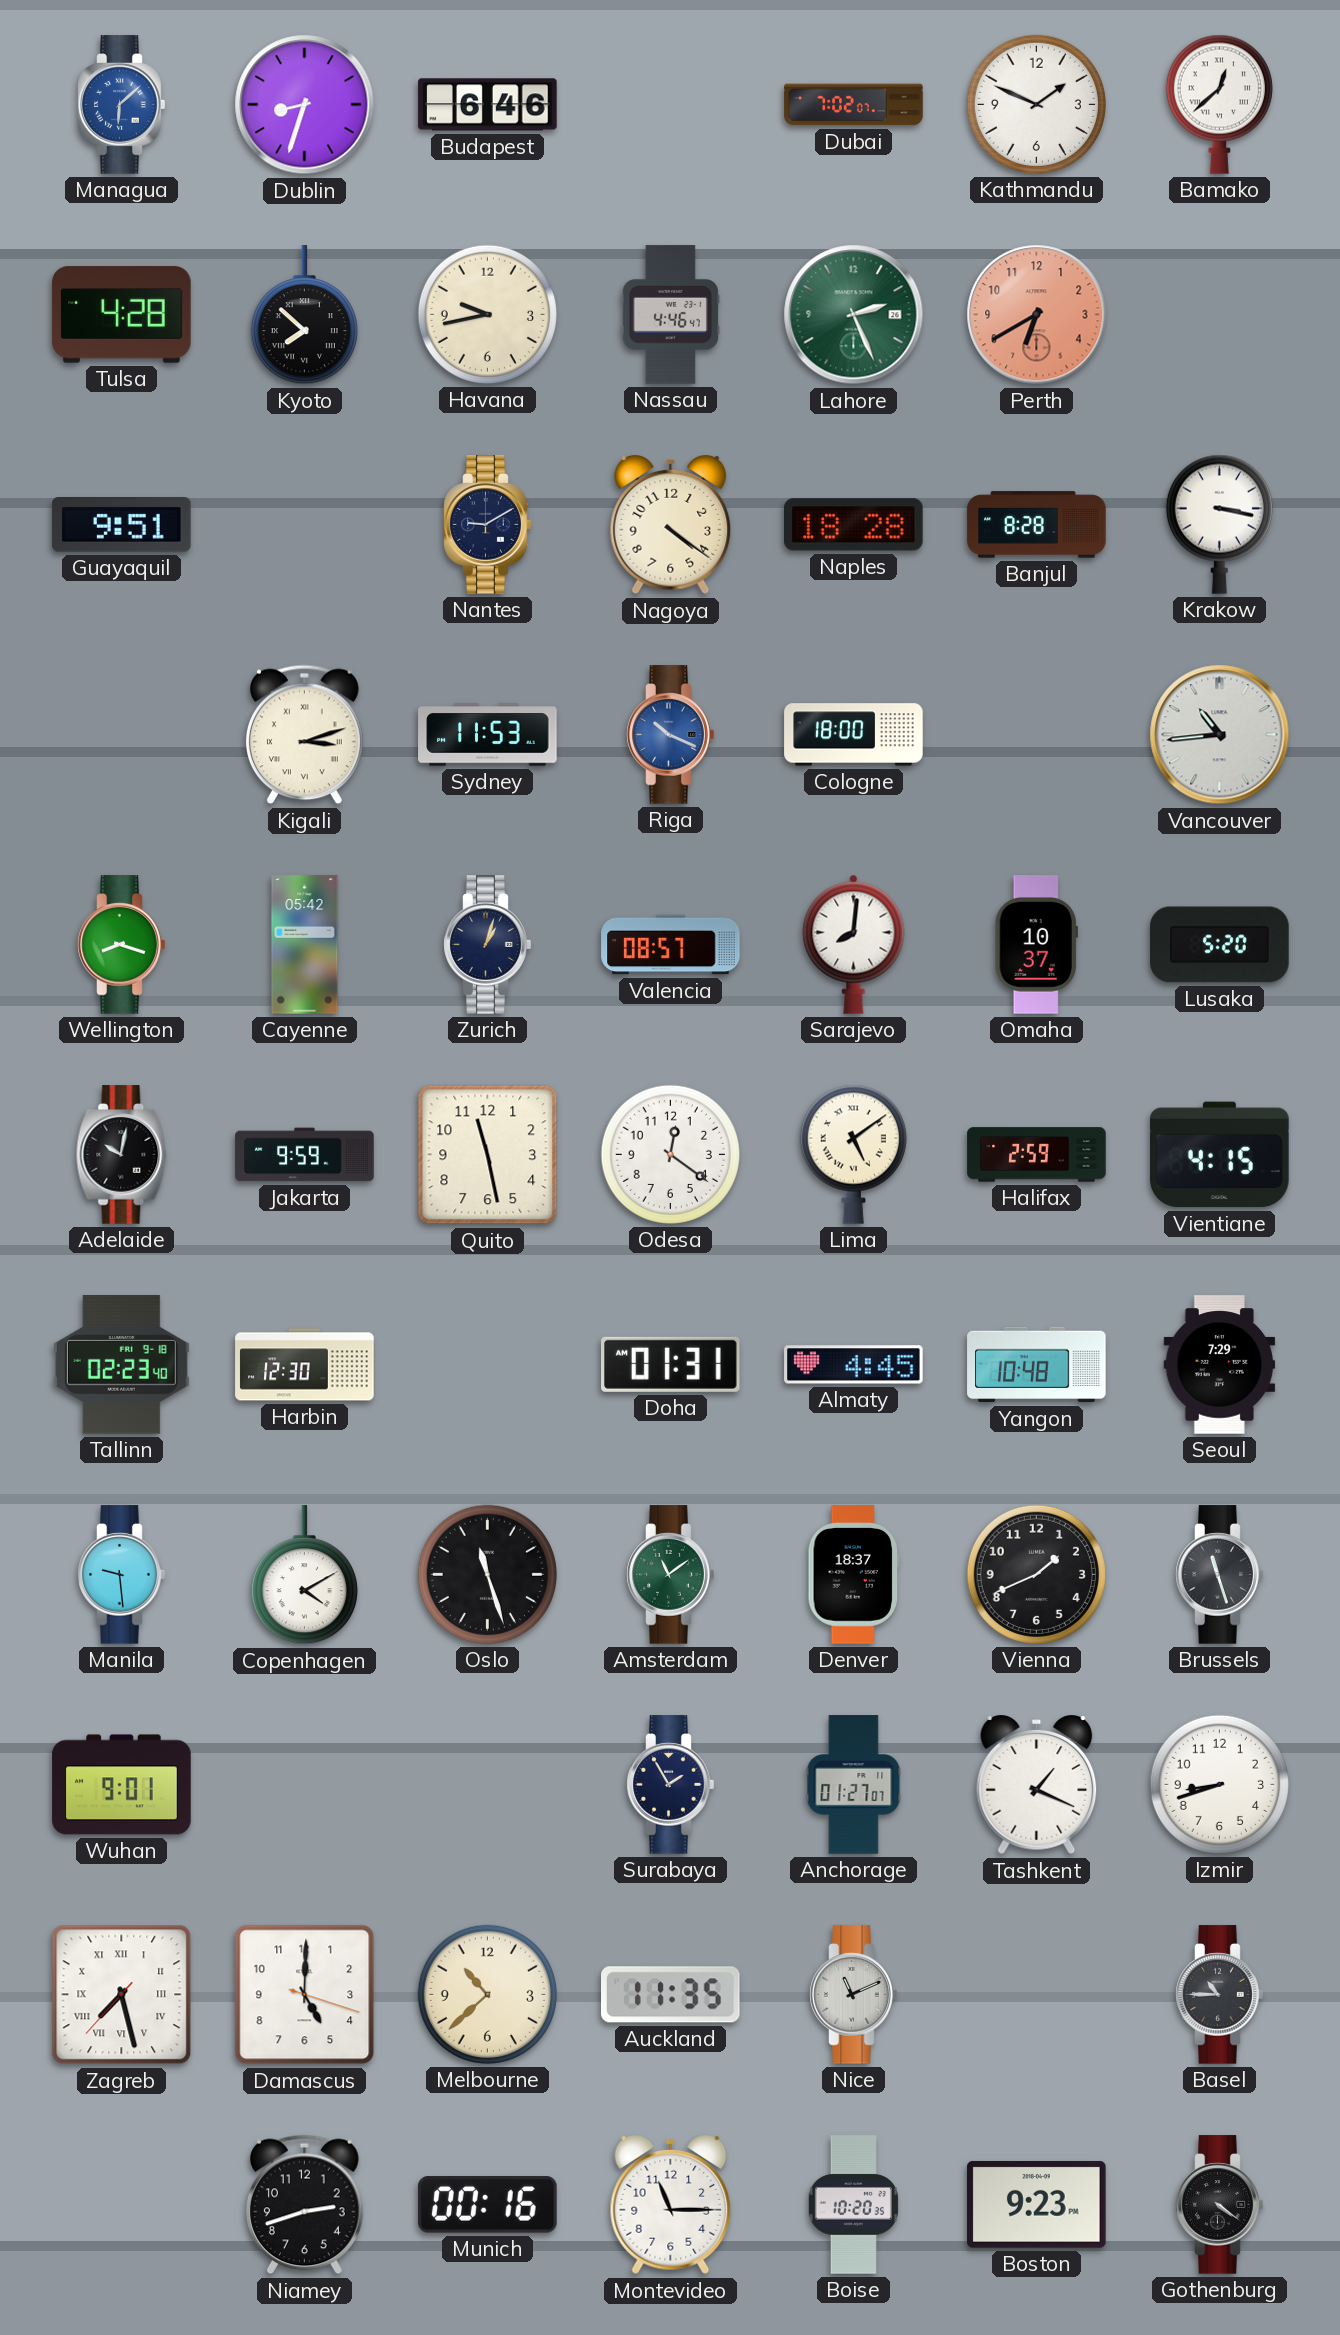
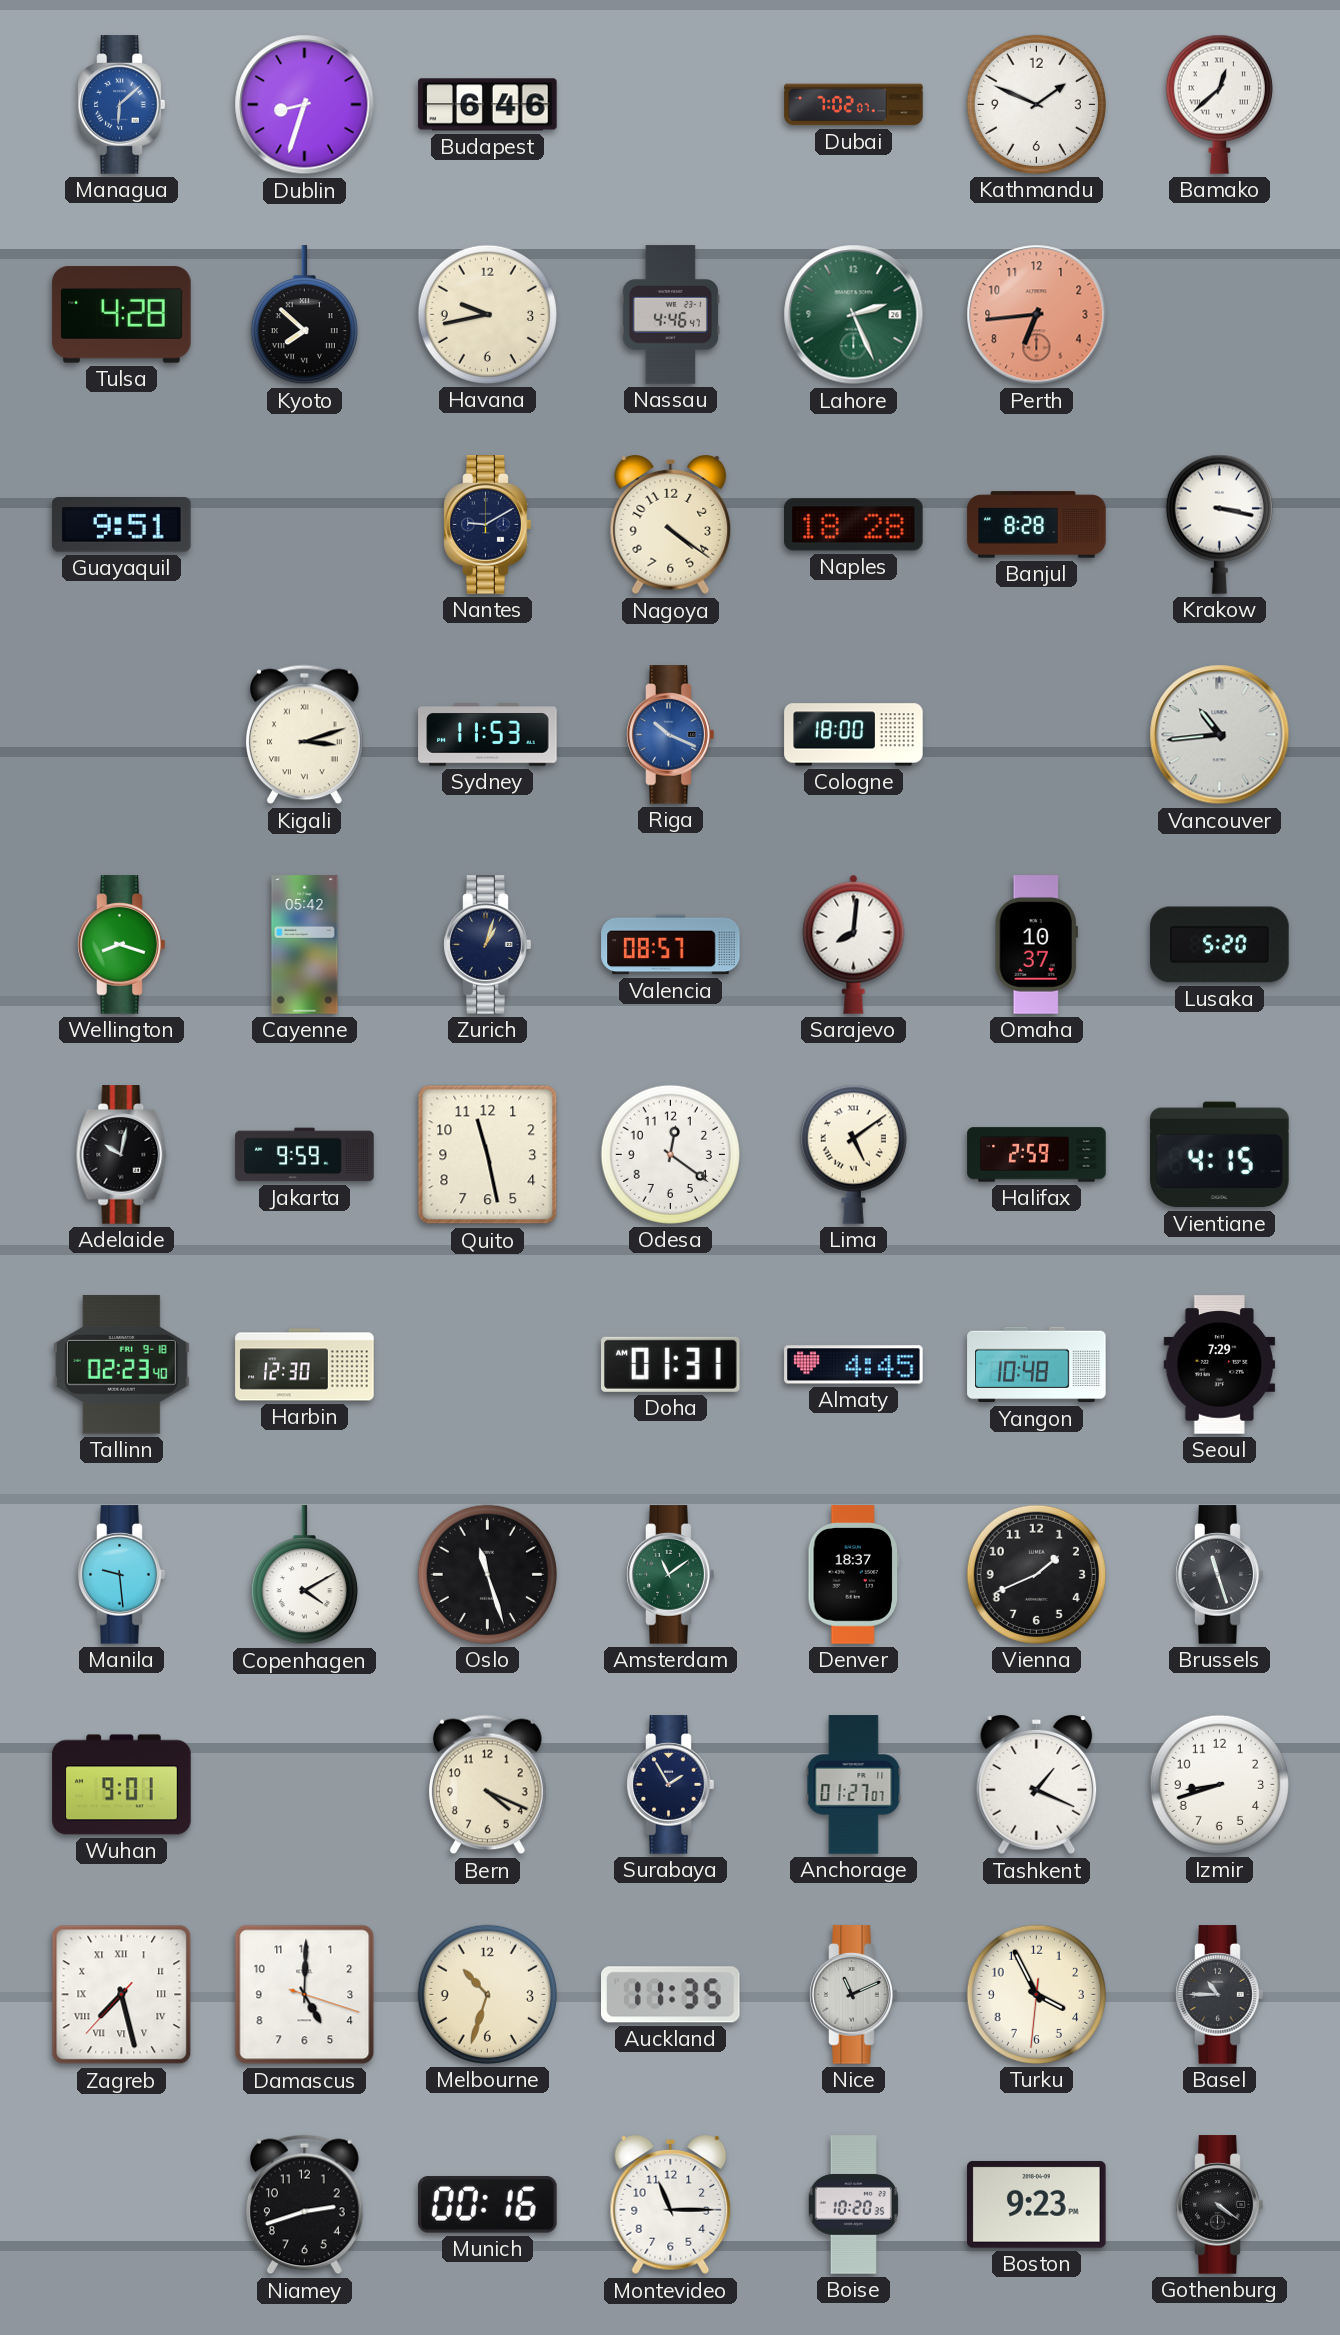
Perth: 6:40 -> 6:44 (1037, 315)
Bern: none -> 4:19 (488, 1785)
Melbourne: 10:38 -> 10:33 (487, 1994)
Turku: none -> 3:55 (1036, 1994)
